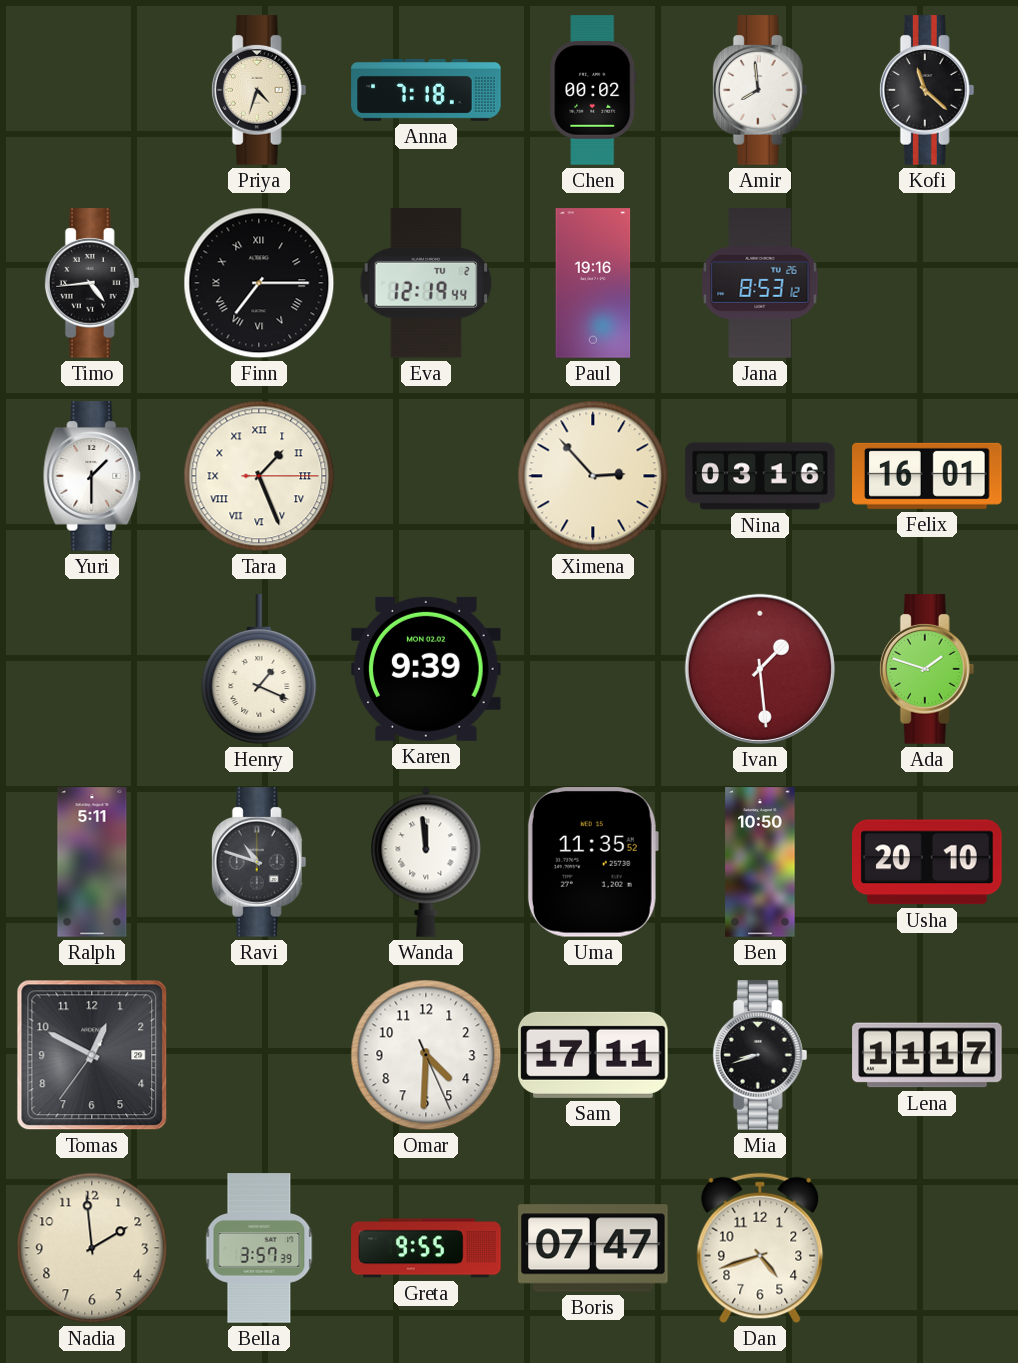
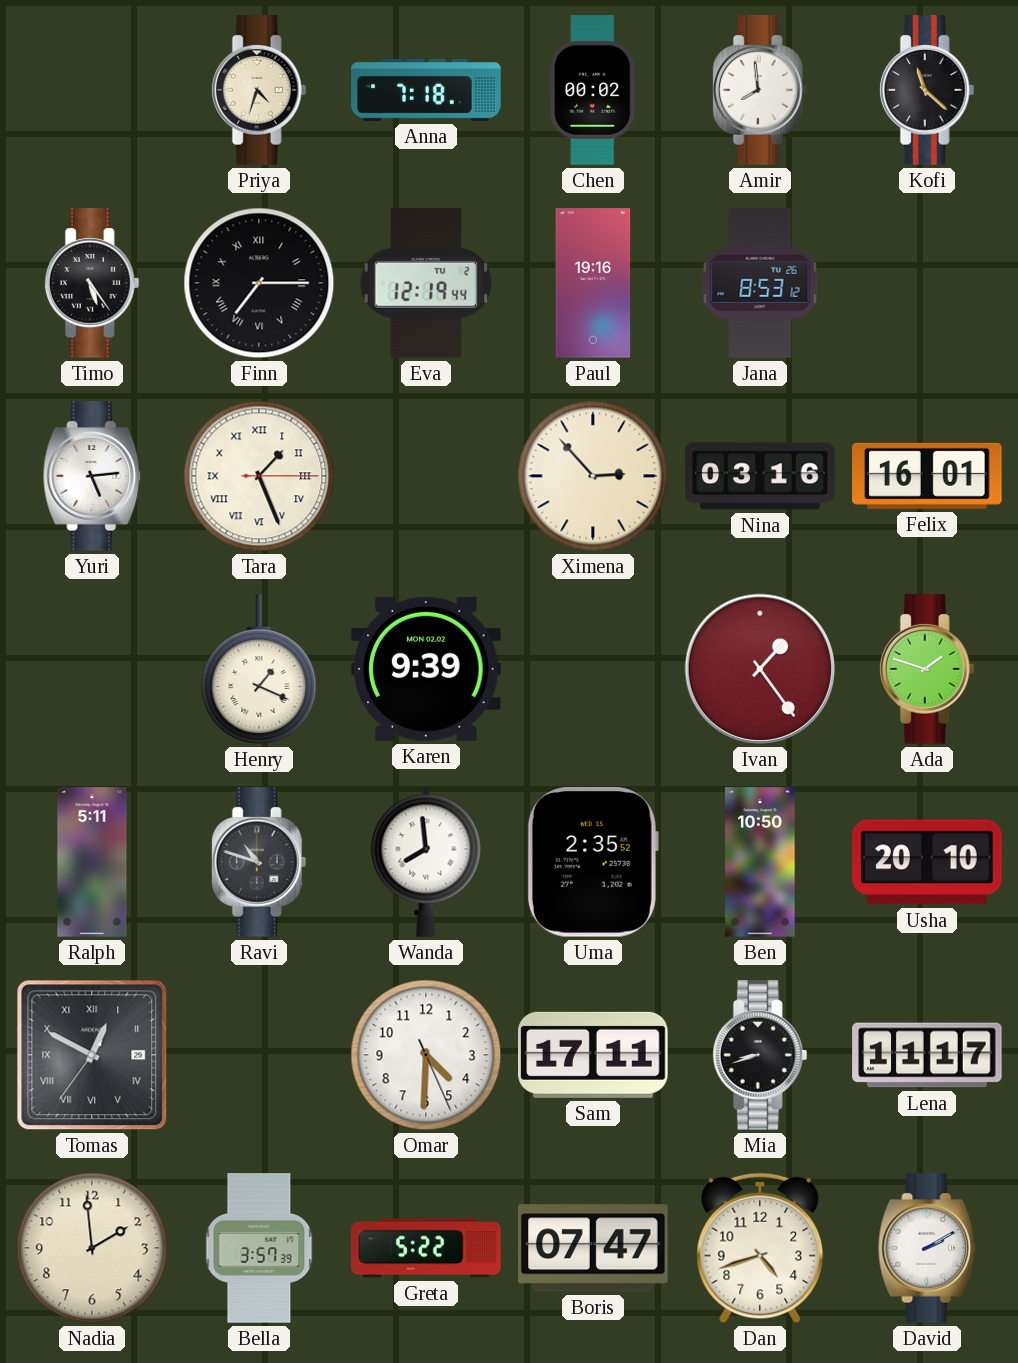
Timo: 4:44 -> 5:24 (92, 283)
Yuri: 1:30 -> 5:14 (92, 476)
Ivan: 1:29 -> 1:24 (760, 669)
Wanda: 11:59 -> 7:59 (426, 862)
Uma: 11:35 -> 2:35 (593, 863)
Tomas numerals: Arabic -> Roman (92, 1055)
Greta: 9:55 -> 5:22 (426, 1248)
David: none -> 2:10 (927, 1248)
